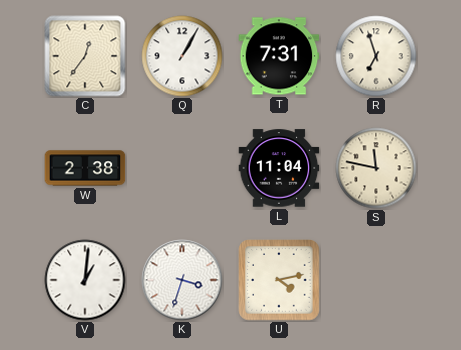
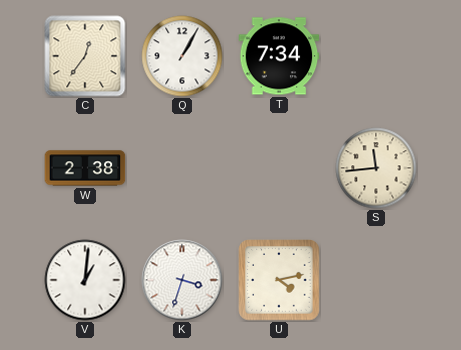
T: 7:31 -> 7:34 (279, 56)
R: 6:57 -> none (376, 56)
L: 11:04 -> none (279, 168)
S: 11:47 -> 11:44 (376, 168)
